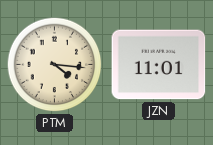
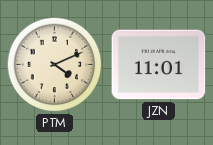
PTM: 4:16 -> 4:11 (55, 65)
